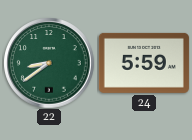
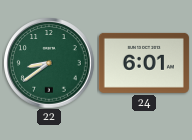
24: 5:59 -> 6:01 (144, 63)
